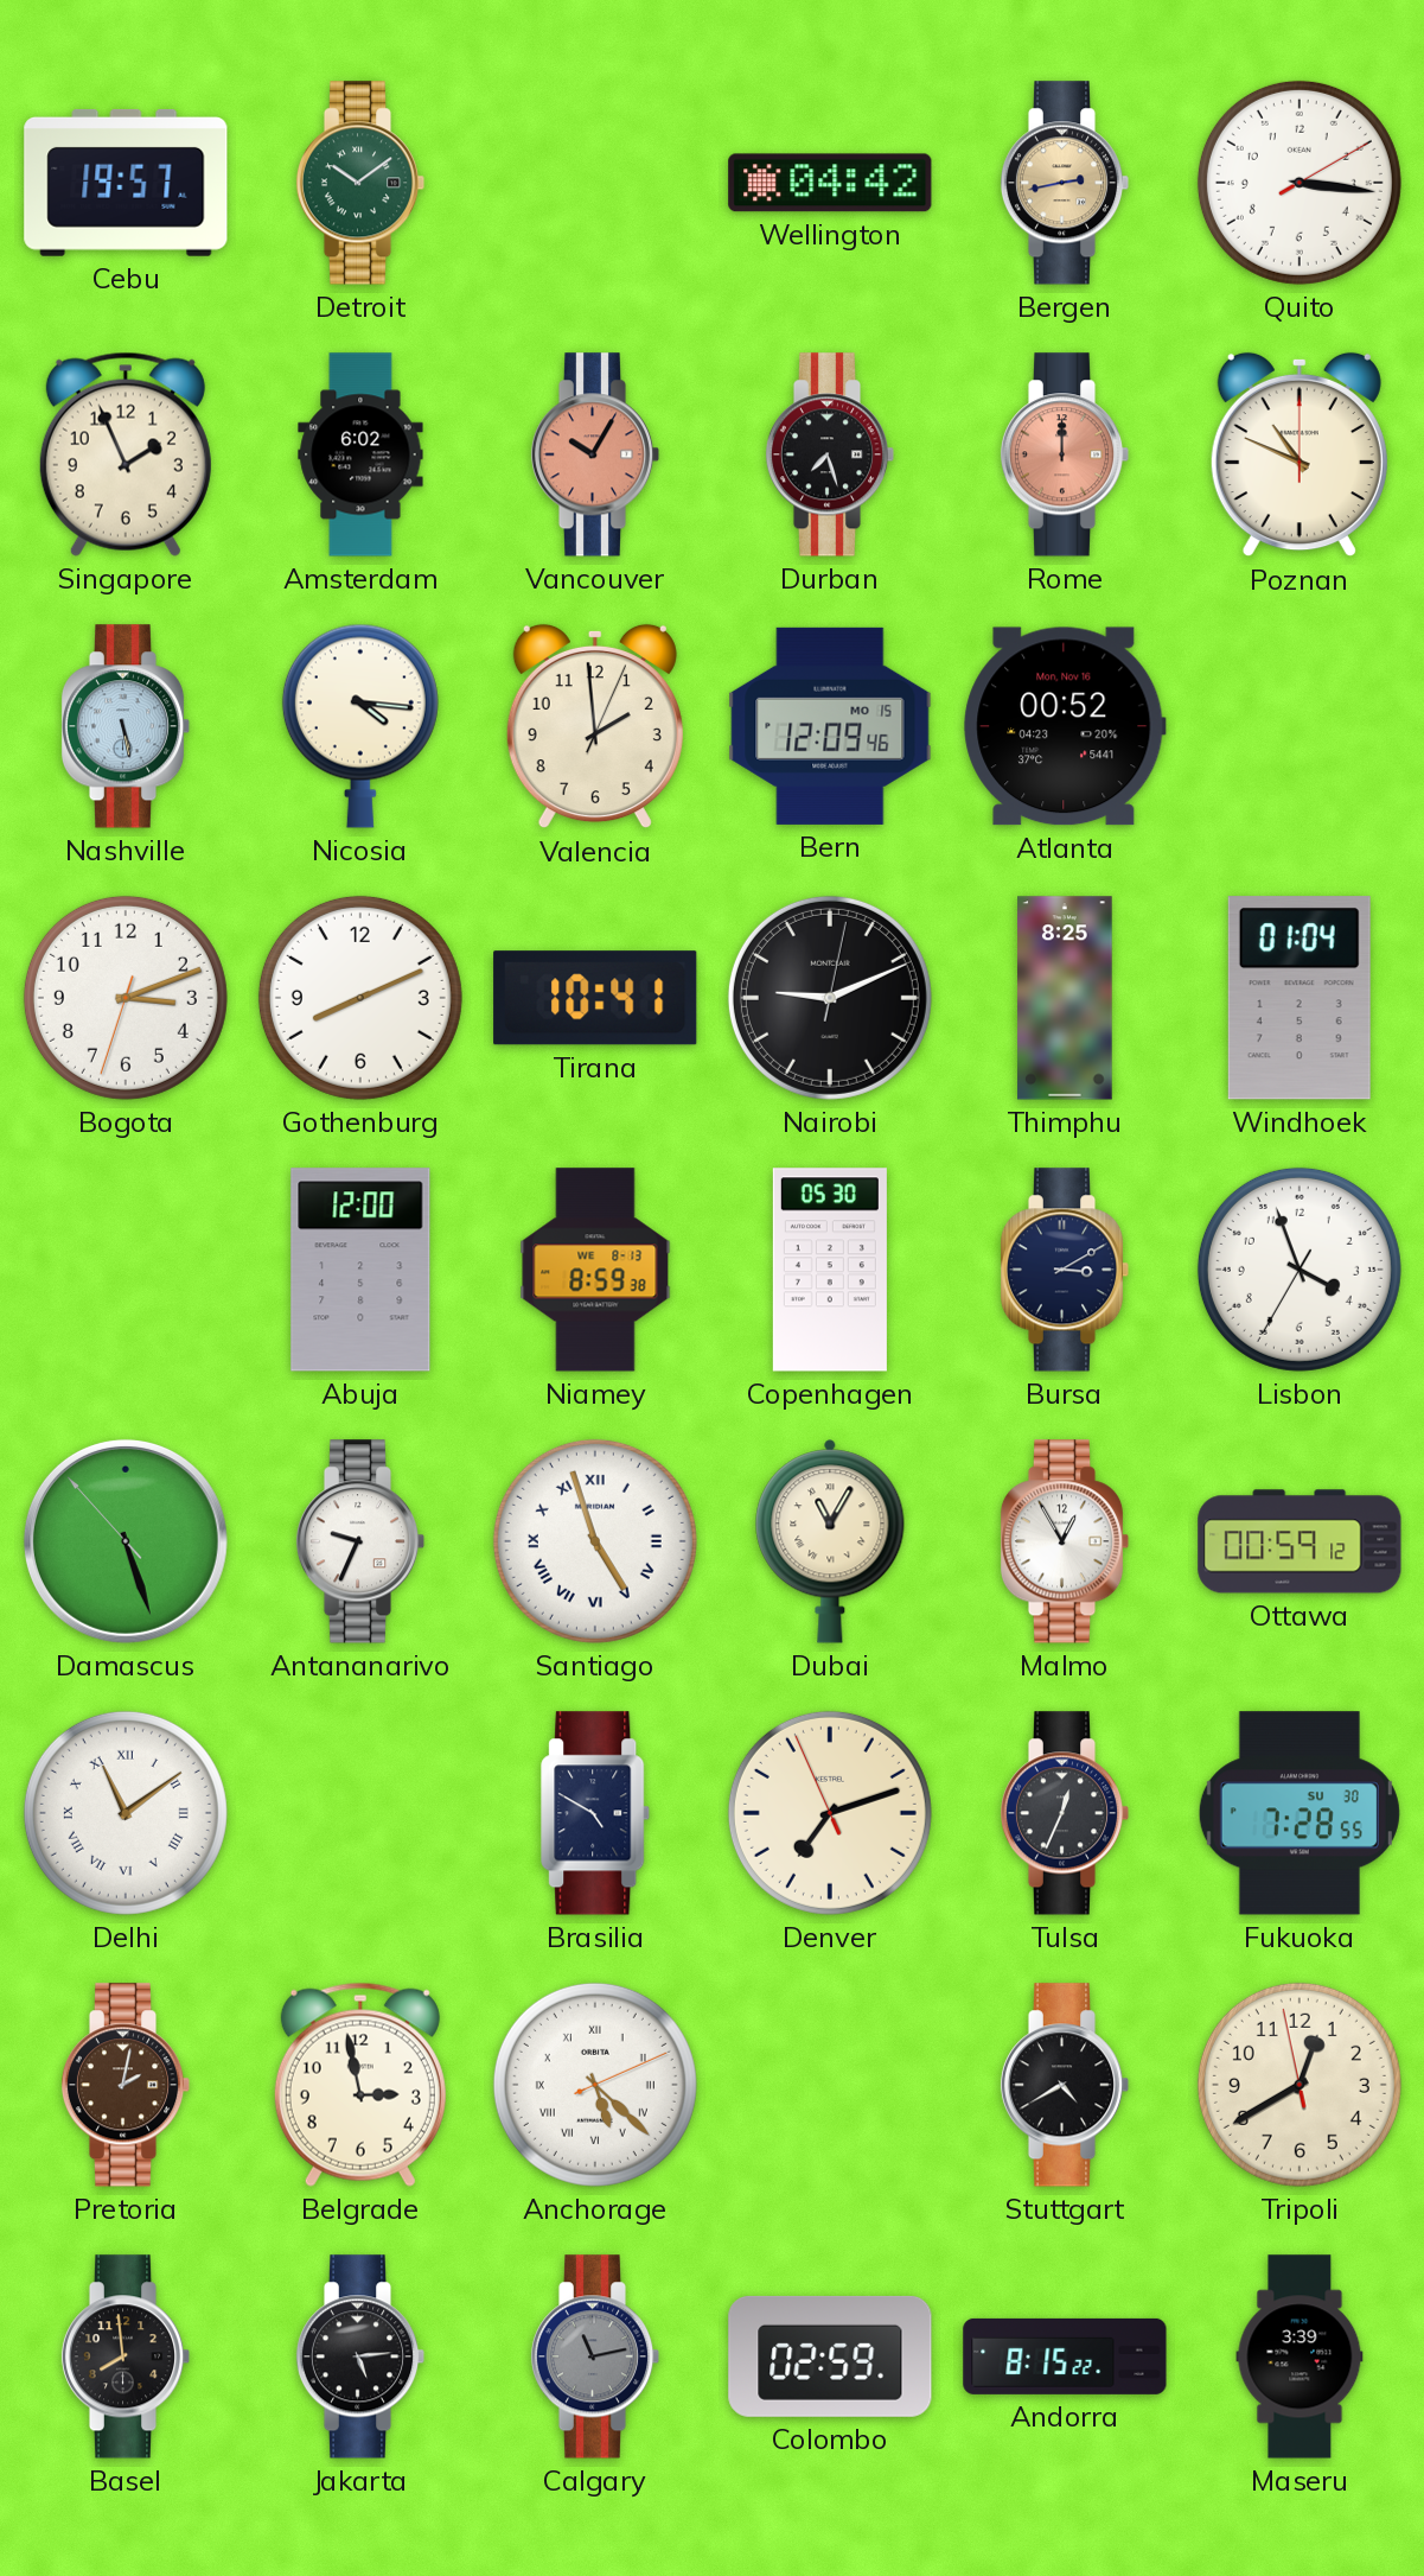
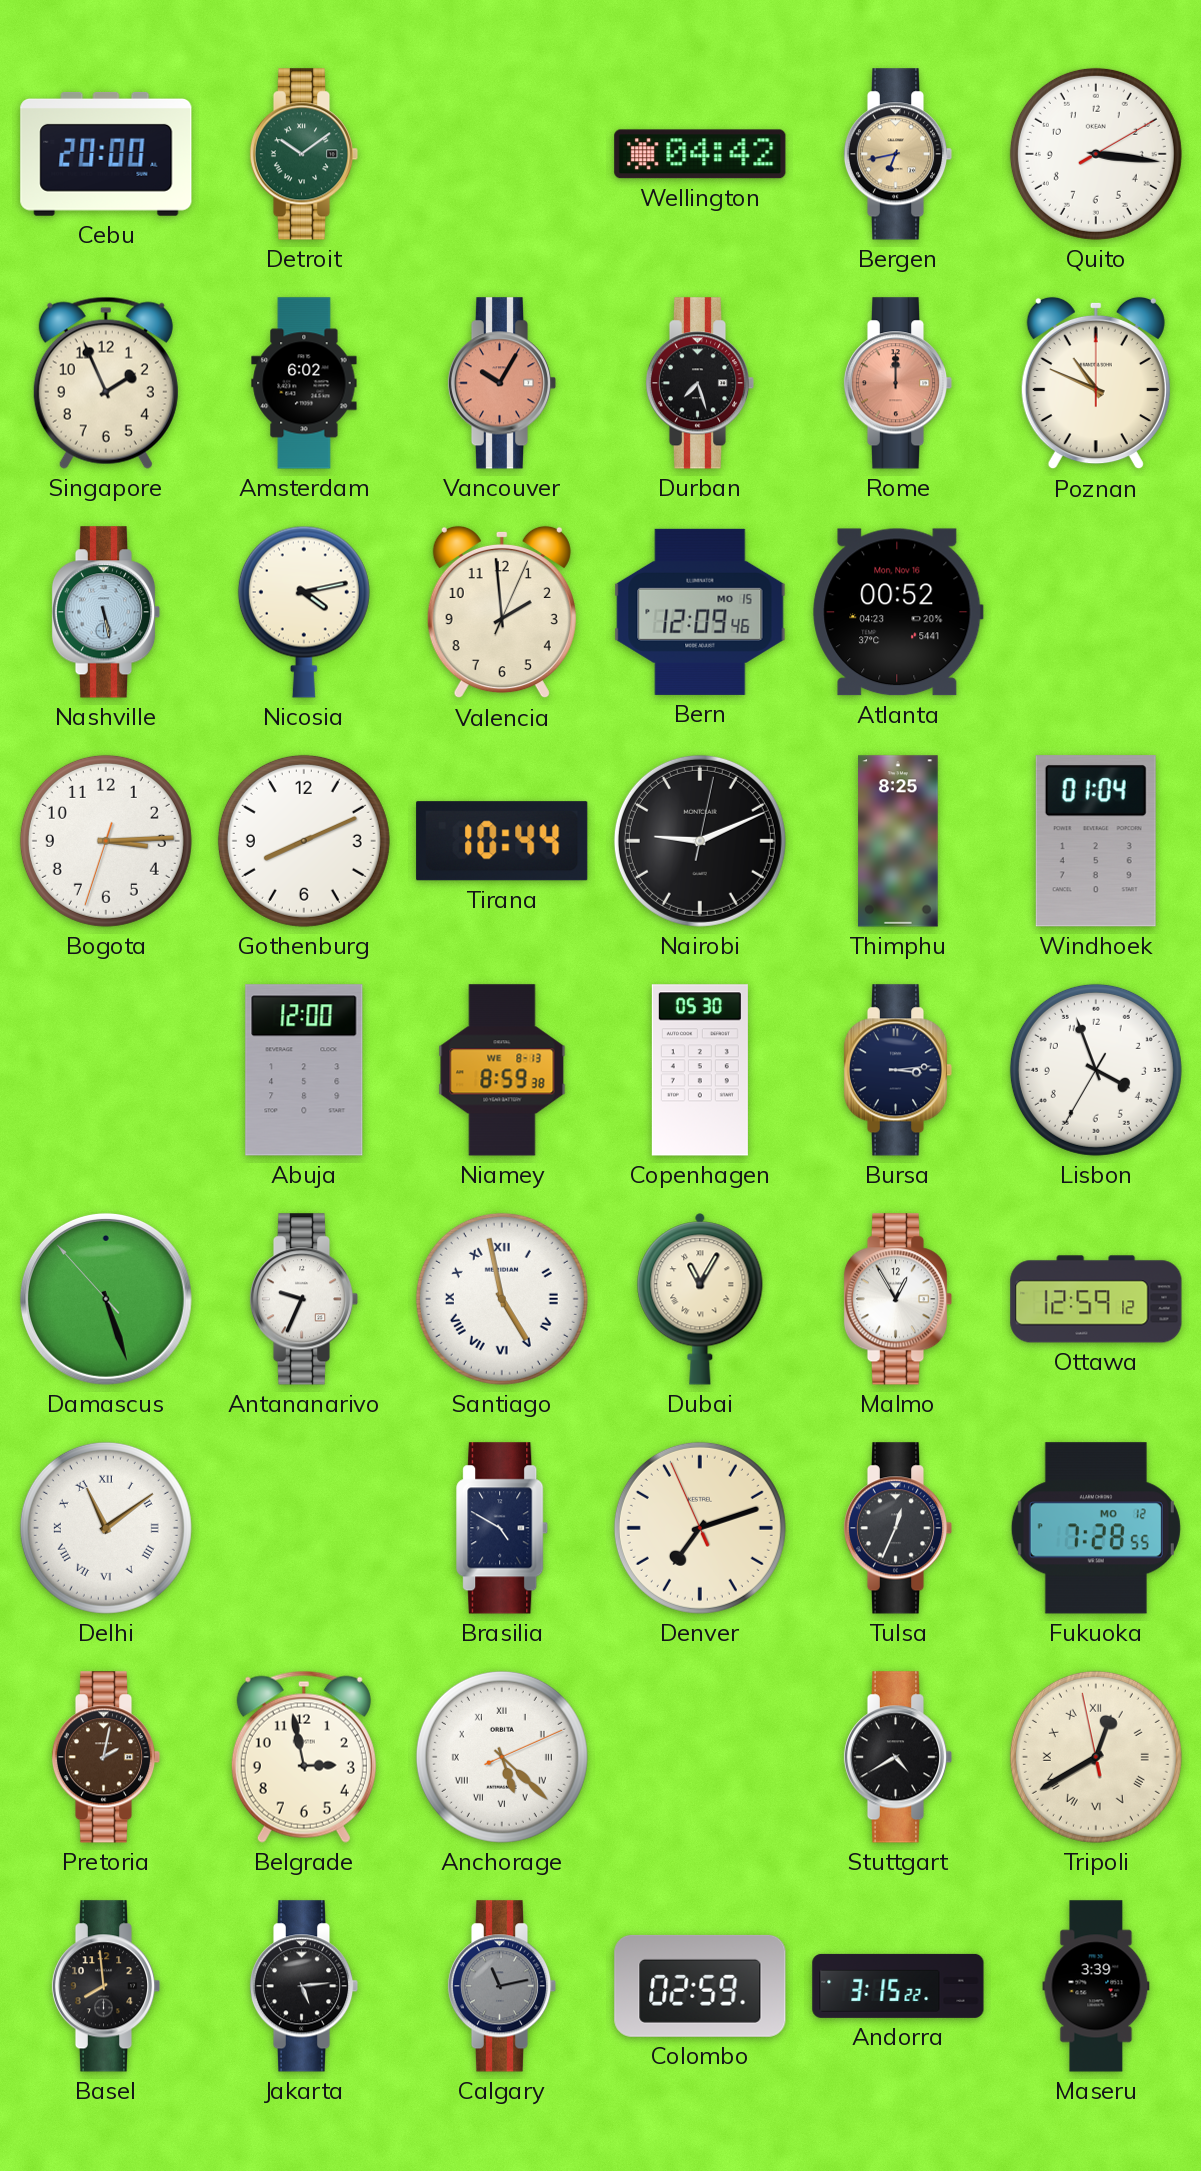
Cebu: 19:57 -> 20:00 (106, 154)
Bergen: 2:43 -> 6:43 (898, 154)
Nicosia: 4:16 -> 4:13 (304, 612)
Bogota: 3:11 -> 3:14 (106, 841)
Tirana: 10:41 -> 10:44 (502, 841)
Bursa: 3:10 -> 3:14 (898, 1070)
Santiago: 4:57 -> 4:58 (502, 1299)
Ottawa: 00:59 -> 12:59 (1096, 1299)
Fukuoka date: SU 30 -> MO 12 (1096, 1528)
Tripoli numerals: Arabic -> Roman (1096, 1757)
Andorra: 8:15 -> 3:15 (898, 1986)
